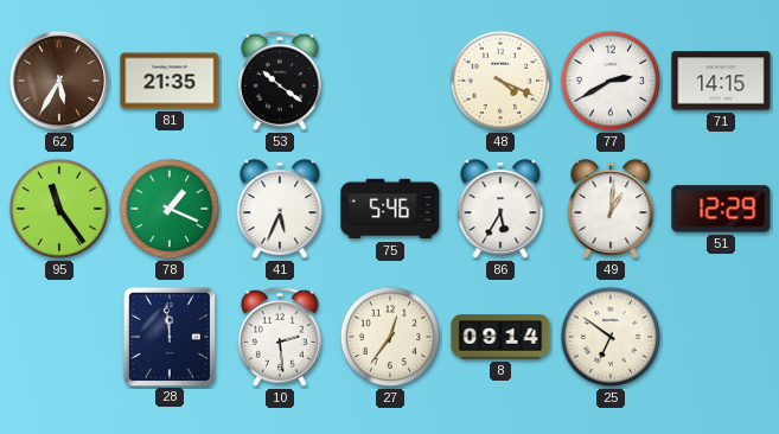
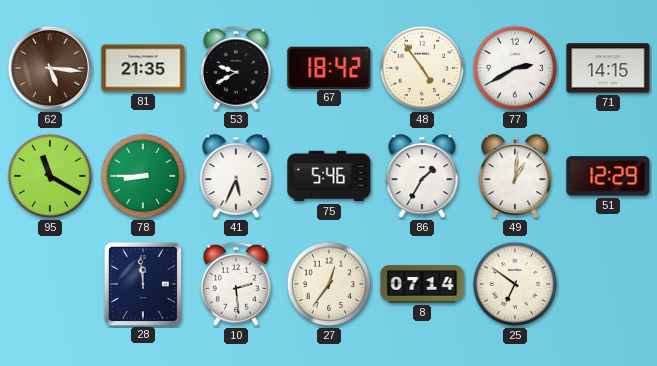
62: 5:35 -> 5:16 (50, 68)
53: 10:21 -> 9:40 (236, 68)
67: none -> 18:42 (329, 67)
48: 4:19 -> 4:54 (422, 68)
95: 11:24 -> 11:20 (50, 176)
78: 1:19 -> 8:45 (143, 176)
86: 5:35 -> 1:35 (422, 177)
8: 09:14 -> 07:14 (422, 284)
